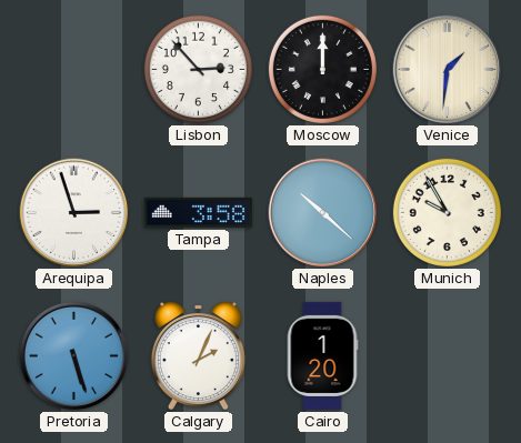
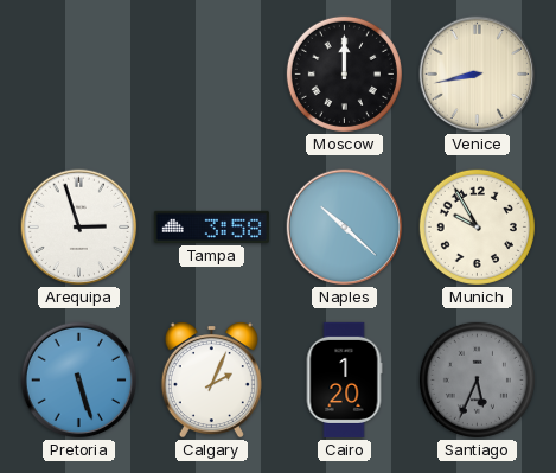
Lisbon: 2:53 -> none (198, 69)
Venice: 1:31 -> 8:43 (478, 75)
Santiago: none -> 5:34 (477, 379)
